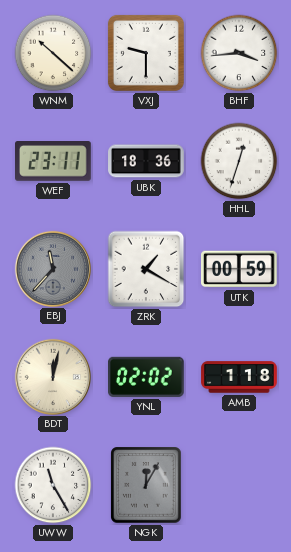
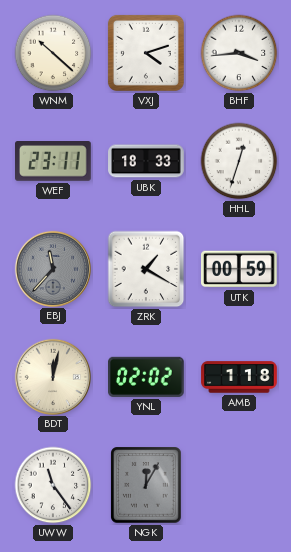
VXJ: 9:30 -> 4:12 (146, 53)
UBK: 18:36 -> 18:33 (146, 161)
UWW: 11:25 -> 11:24 (53, 485)
